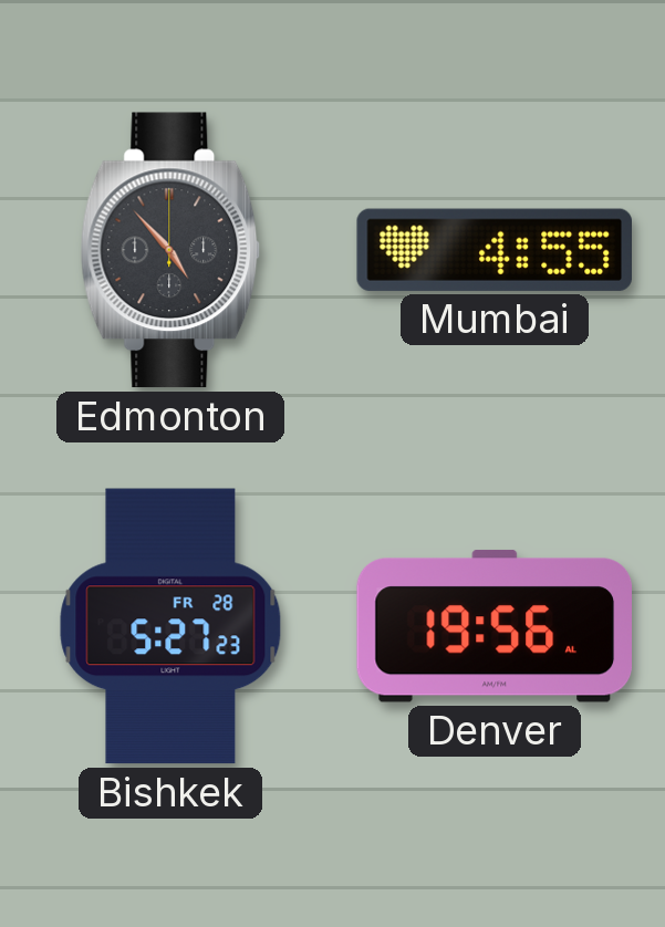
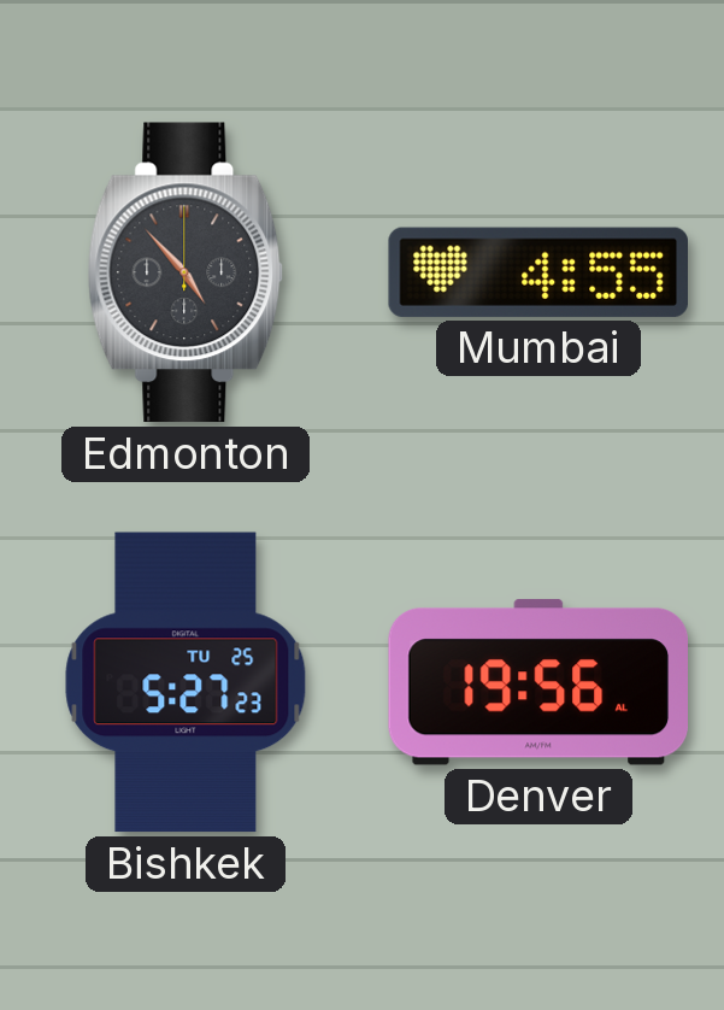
Bishkek date: FR 28 -> TU 25 (186, 682)
